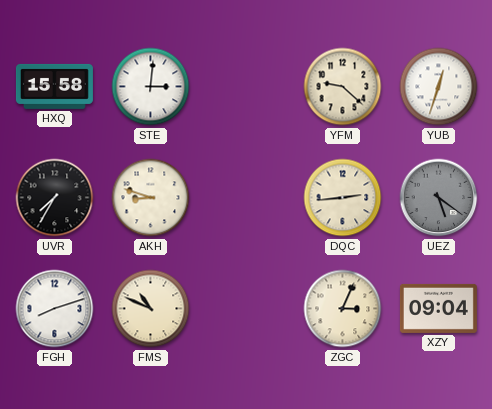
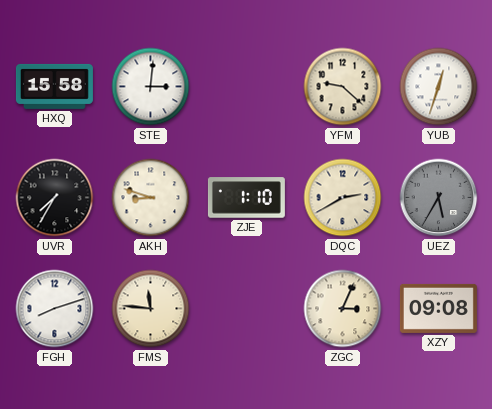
ZJE: none -> 1:10 (246, 198)
DQC: 2:44 -> 2:40 (343, 198)
UEZ: 5:21 -> 5:35 (439, 198)
FMS: 10:49 -> 11:46 (151, 309)
XZY: 09:04 -> 09:08 (438, 308)
